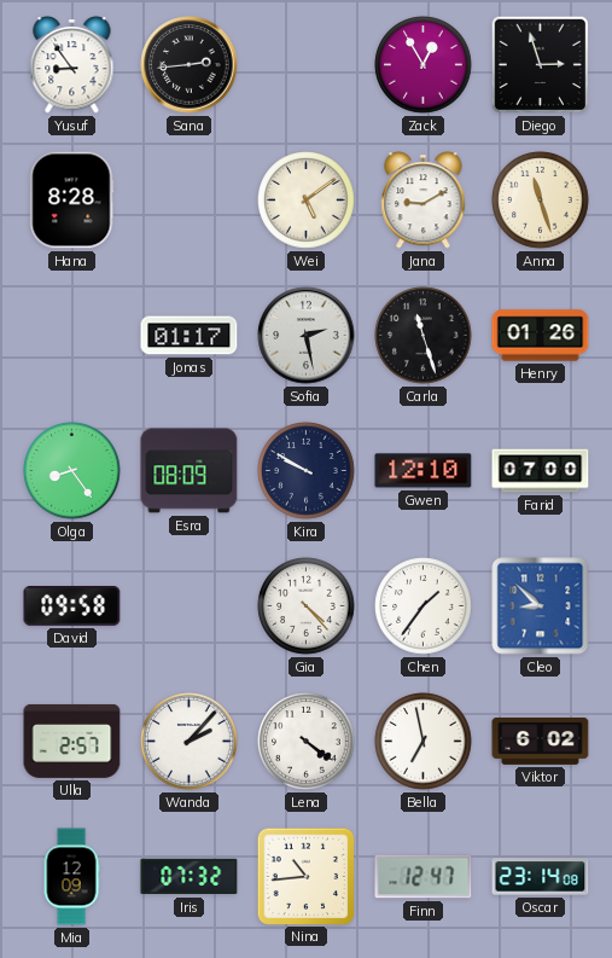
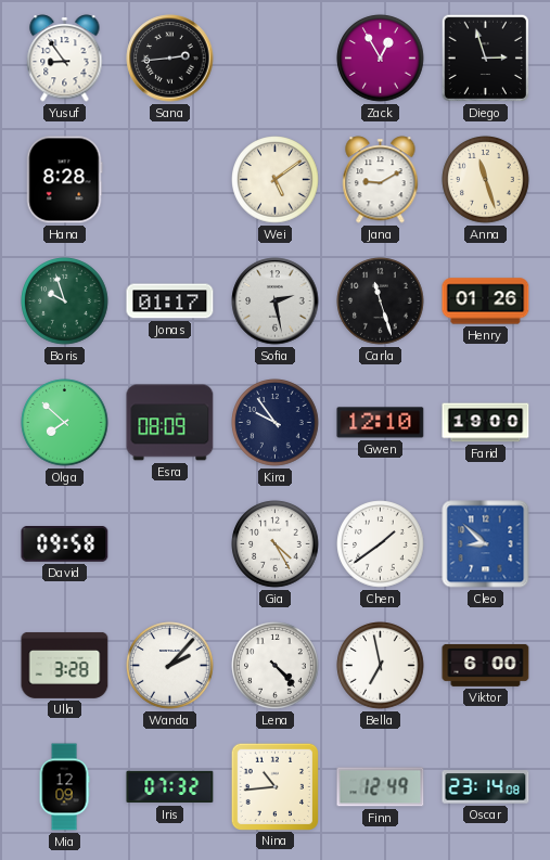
Boris: none -> 9:57 (65, 301)
Olga: 8:24 -> 7:52 (65, 423)
Kira: 9:50 -> 9:54 (276, 423)
Farid: 07:00 -> 19:00 (486, 423)
Gia: 4:23 -> 4:25 (276, 544)
Chen: 1:36 -> 1:39 (381, 544)
Ulla: 2:57 -> 3:28 (65, 665)
Lena: 4:21 -> 4:23 (276, 666)
Viktor: 6:02 -> 6:00 (486, 665)
Finn: 12:47 -> 12:49 (381, 787)
